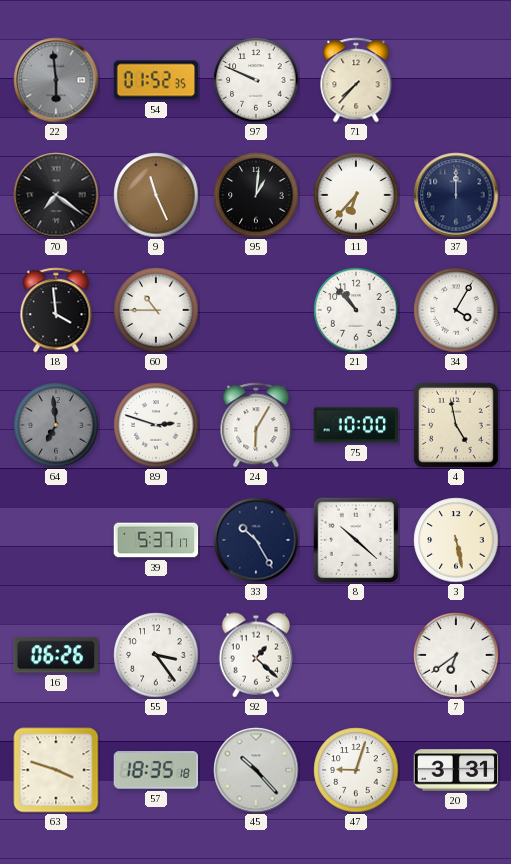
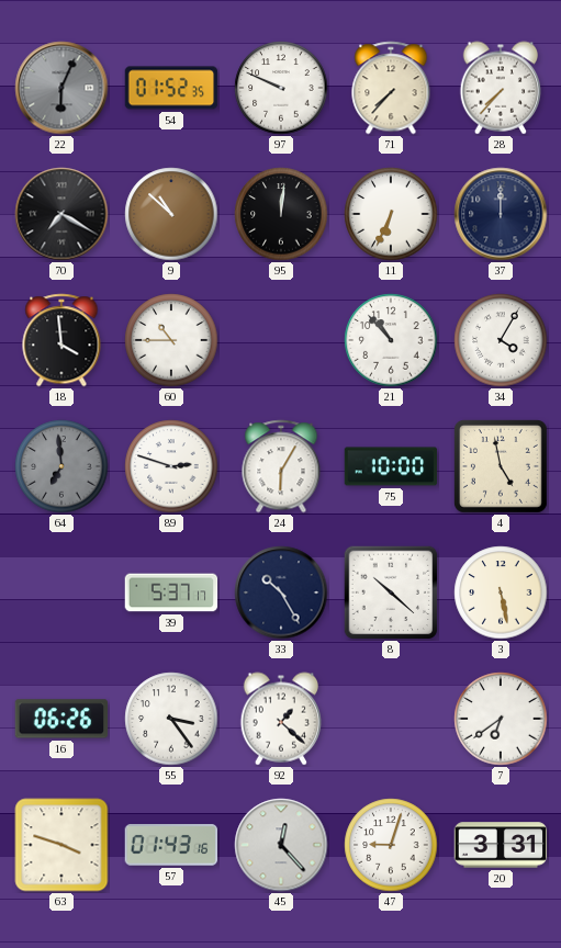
22: 5:59 -> 6:04 (61, 88)
28: none -> 7:37 (501, 88)
70: 7:21 -> 7:20 (61, 214)
9: 11:26 -> 10:52 (171, 214)
95: 1:01 -> 12:01 (281, 214)
11: 6:37 -> 6:34 (391, 214)
57: 18:35 -> 01:43 (171, 845)
45: 10:23 -> 12:23 (281, 845)
